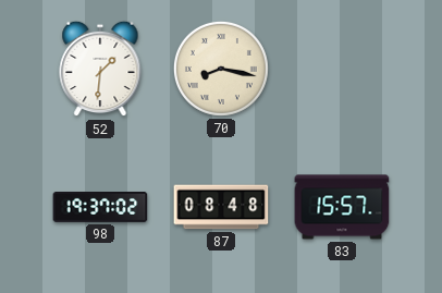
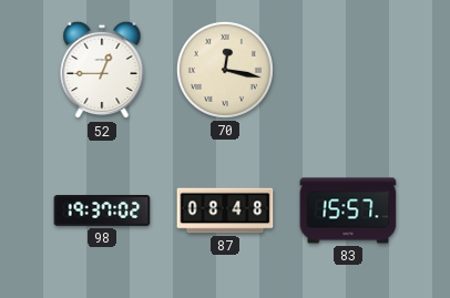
52: 1:31 -> 12:45 (102, 70)
70: 8:17 -> 12:17 (225, 70)
